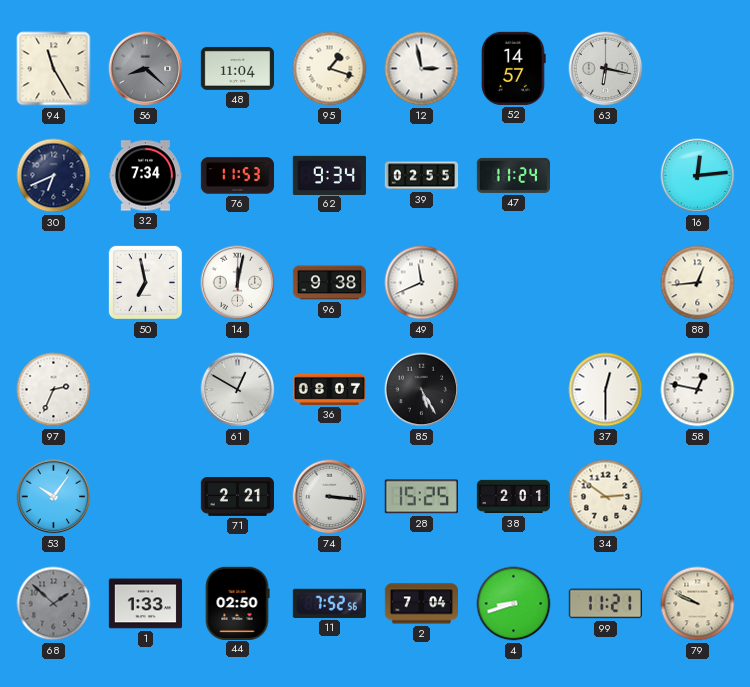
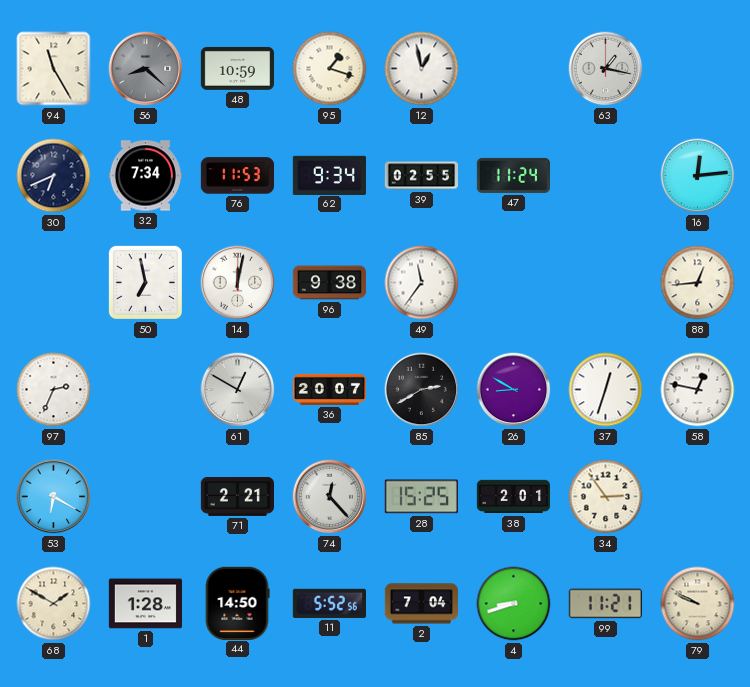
48: 11:04 -> 10:59 (237, 69)
12: 2:58 -> 12:58 (422, 69)
52: 14:57 -> none (514, 68)
63: 6:17 -> 1:17 (606, 69)
49: 11:41 -> 11:36 (422, 283)
36: 08:07 -> 20:07 (329, 389)
85: 5:25 -> 2:40 (422, 390)
26: none -> 8:50 (514, 390)
37: 12:30 -> 12:33 (606, 390)
53: 10:06 -> 6:20 (54, 497)
74: 3:16 -> 12:23 (330, 497)
34: 2:51 -> 2:54 (606, 497)
68: 1:52 -> 1:50 (54, 604)
68 dial: grey -> cream (54, 604)
1: 1:33 -> 1:28 (145, 604)
44: 02:50 -> 14:50 (237, 603)
11: 7:52 -> 5:52 (329, 603)
